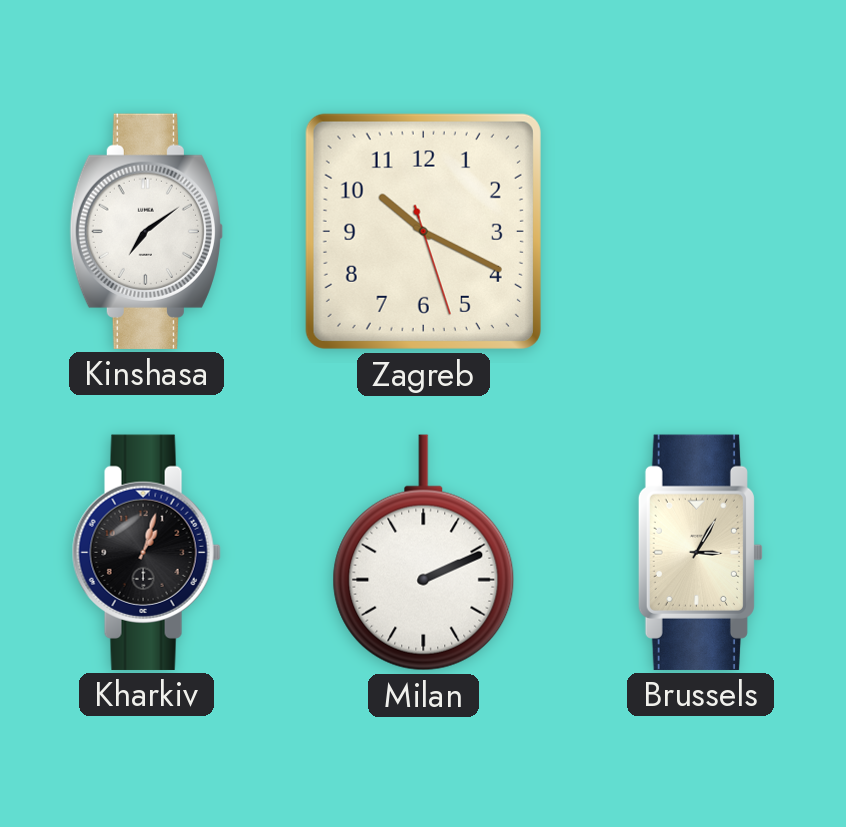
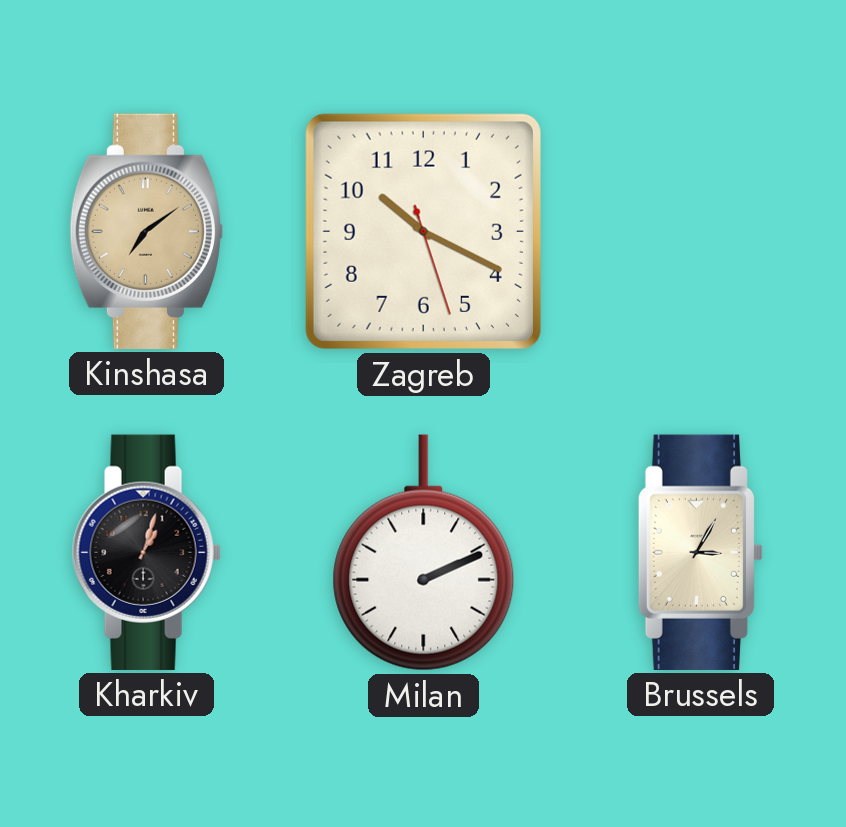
Kinshasa dial: white -> champagne (146, 231)
